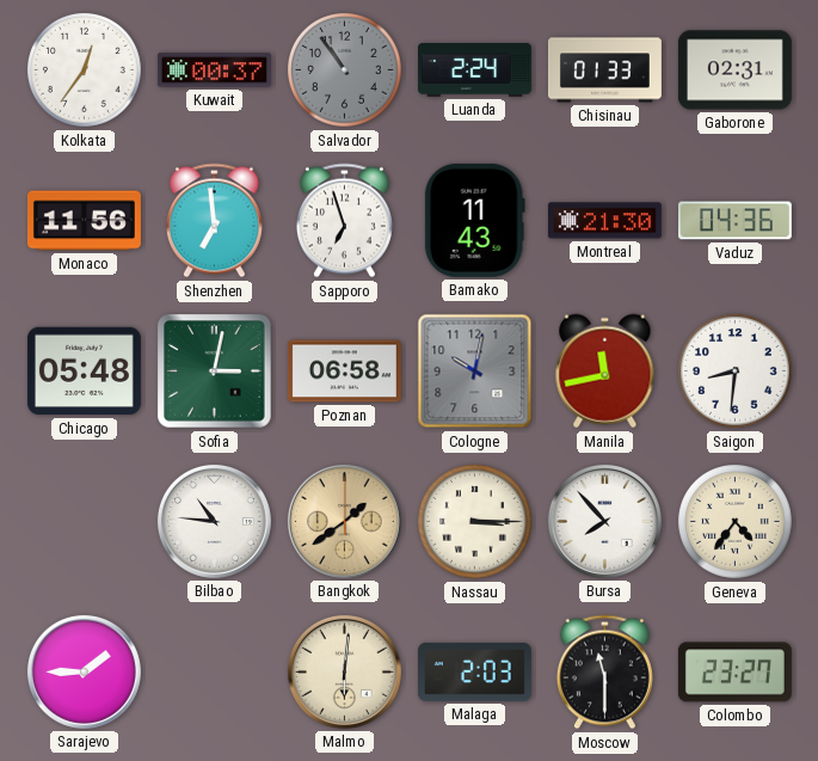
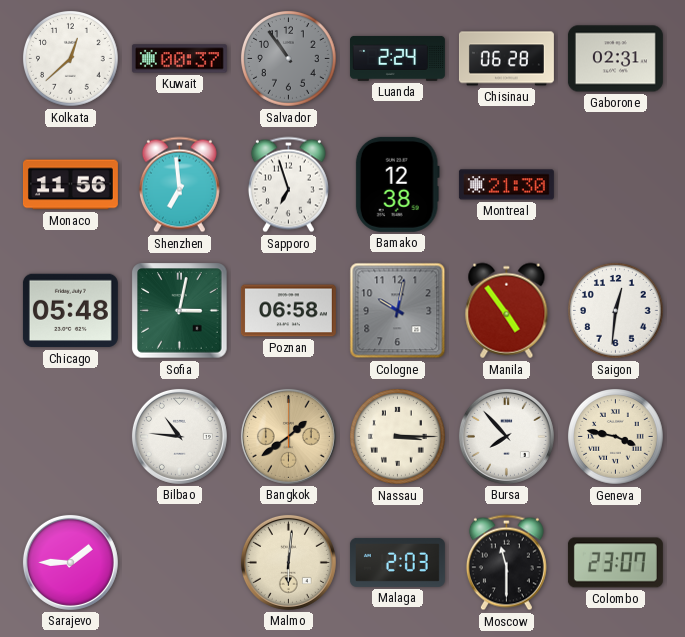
Kolkata: 12:36 -> 12:38 (71, 59)
Chisinau: 01:33 -> 06:28 (506, 59)
Bamako: 11:43 -> 12:38 (397, 184)
Vaduz: 04:36 -> none (734, 221)
Manila: 11:43 -> 4:54 (507, 311)
Saigon: 8:31 -> 12:31 (616, 311)
Geneva: 4:36 -> 3:47 (616, 437)
Colombo: 23:27 -> 23:07 (615, 563)
